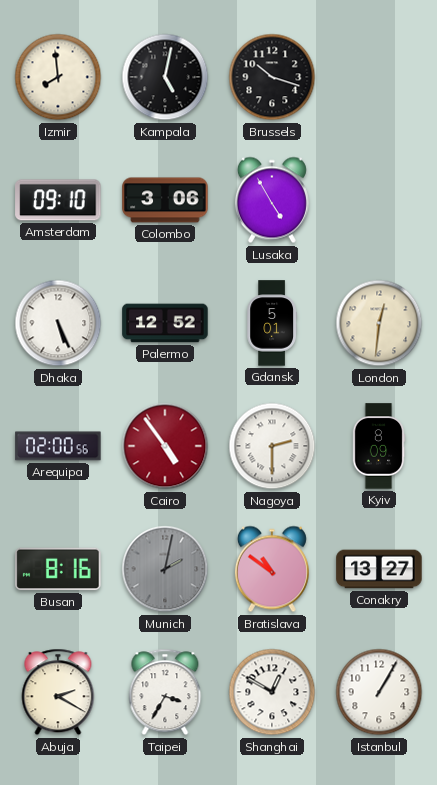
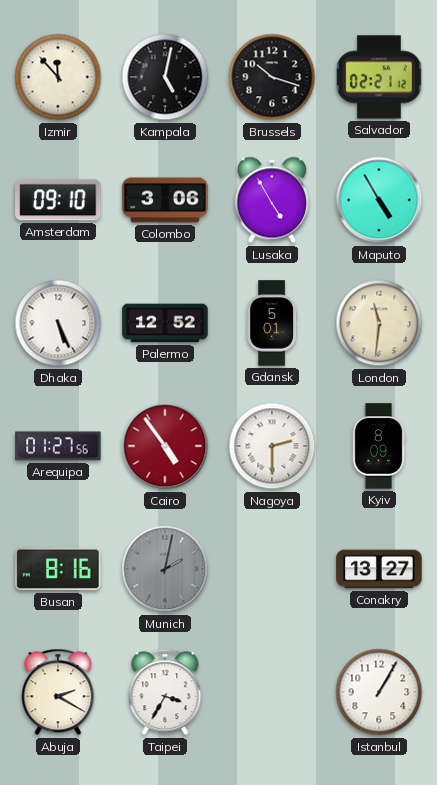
Izmir: 7:59 -> 11:53 (58, 77)
Salvador: none -> 02:21 (379, 77)
Maputo: none -> 4:55 (379, 200)
London: 12:31 -> 11:31 (379, 323)
Arequipa: 02:00 -> 01:27 (58, 446)
Bratislava: 10:51 -> none (272, 569)
Shanghai: 12:50 -> none (272, 692)
